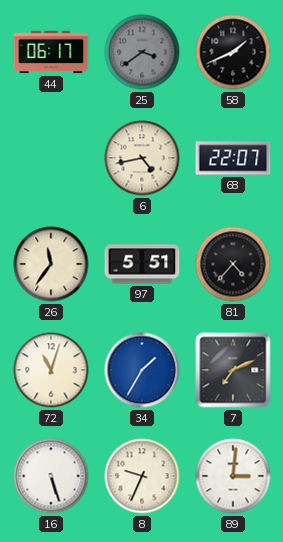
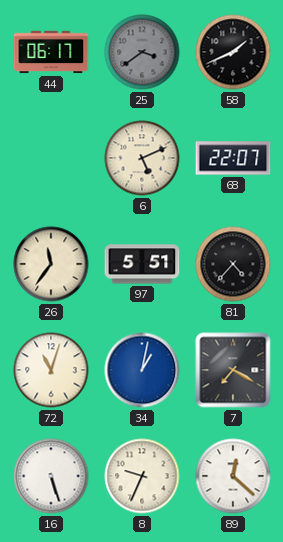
6: 4:43 -> 5:11 (142, 158)
34: 1:35 -> 1:02 (142, 370)
7: 7:11 -> 7:20 (233, 370)
89: 3:01 -> 12:22 (233, 476)
